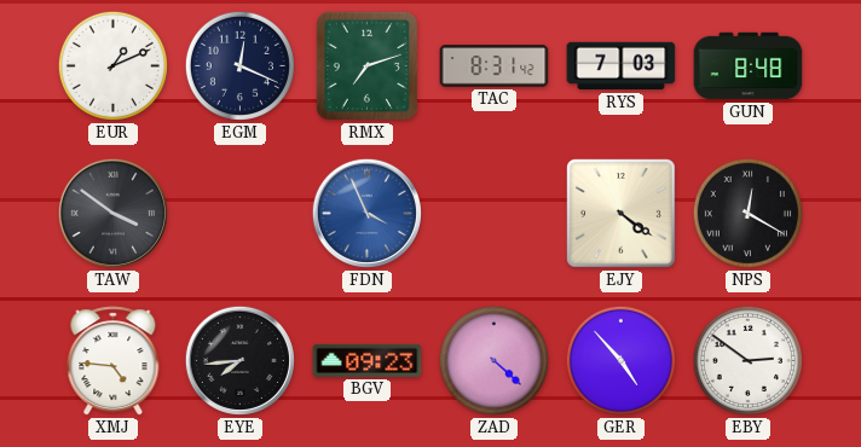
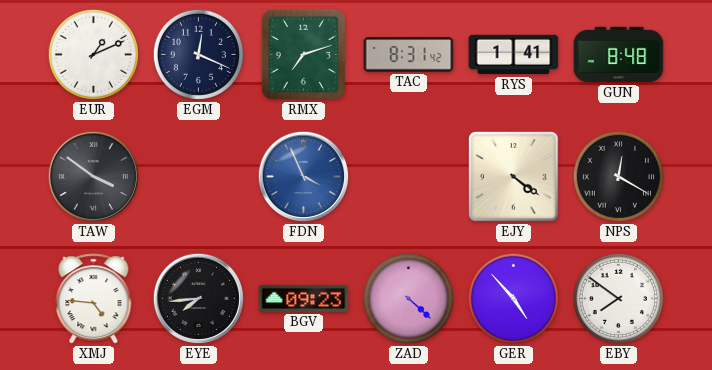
RYS: 7:03 -> 1:41 (514, 55)
EBY: 2:51 -> 7:51 (618, 298)
